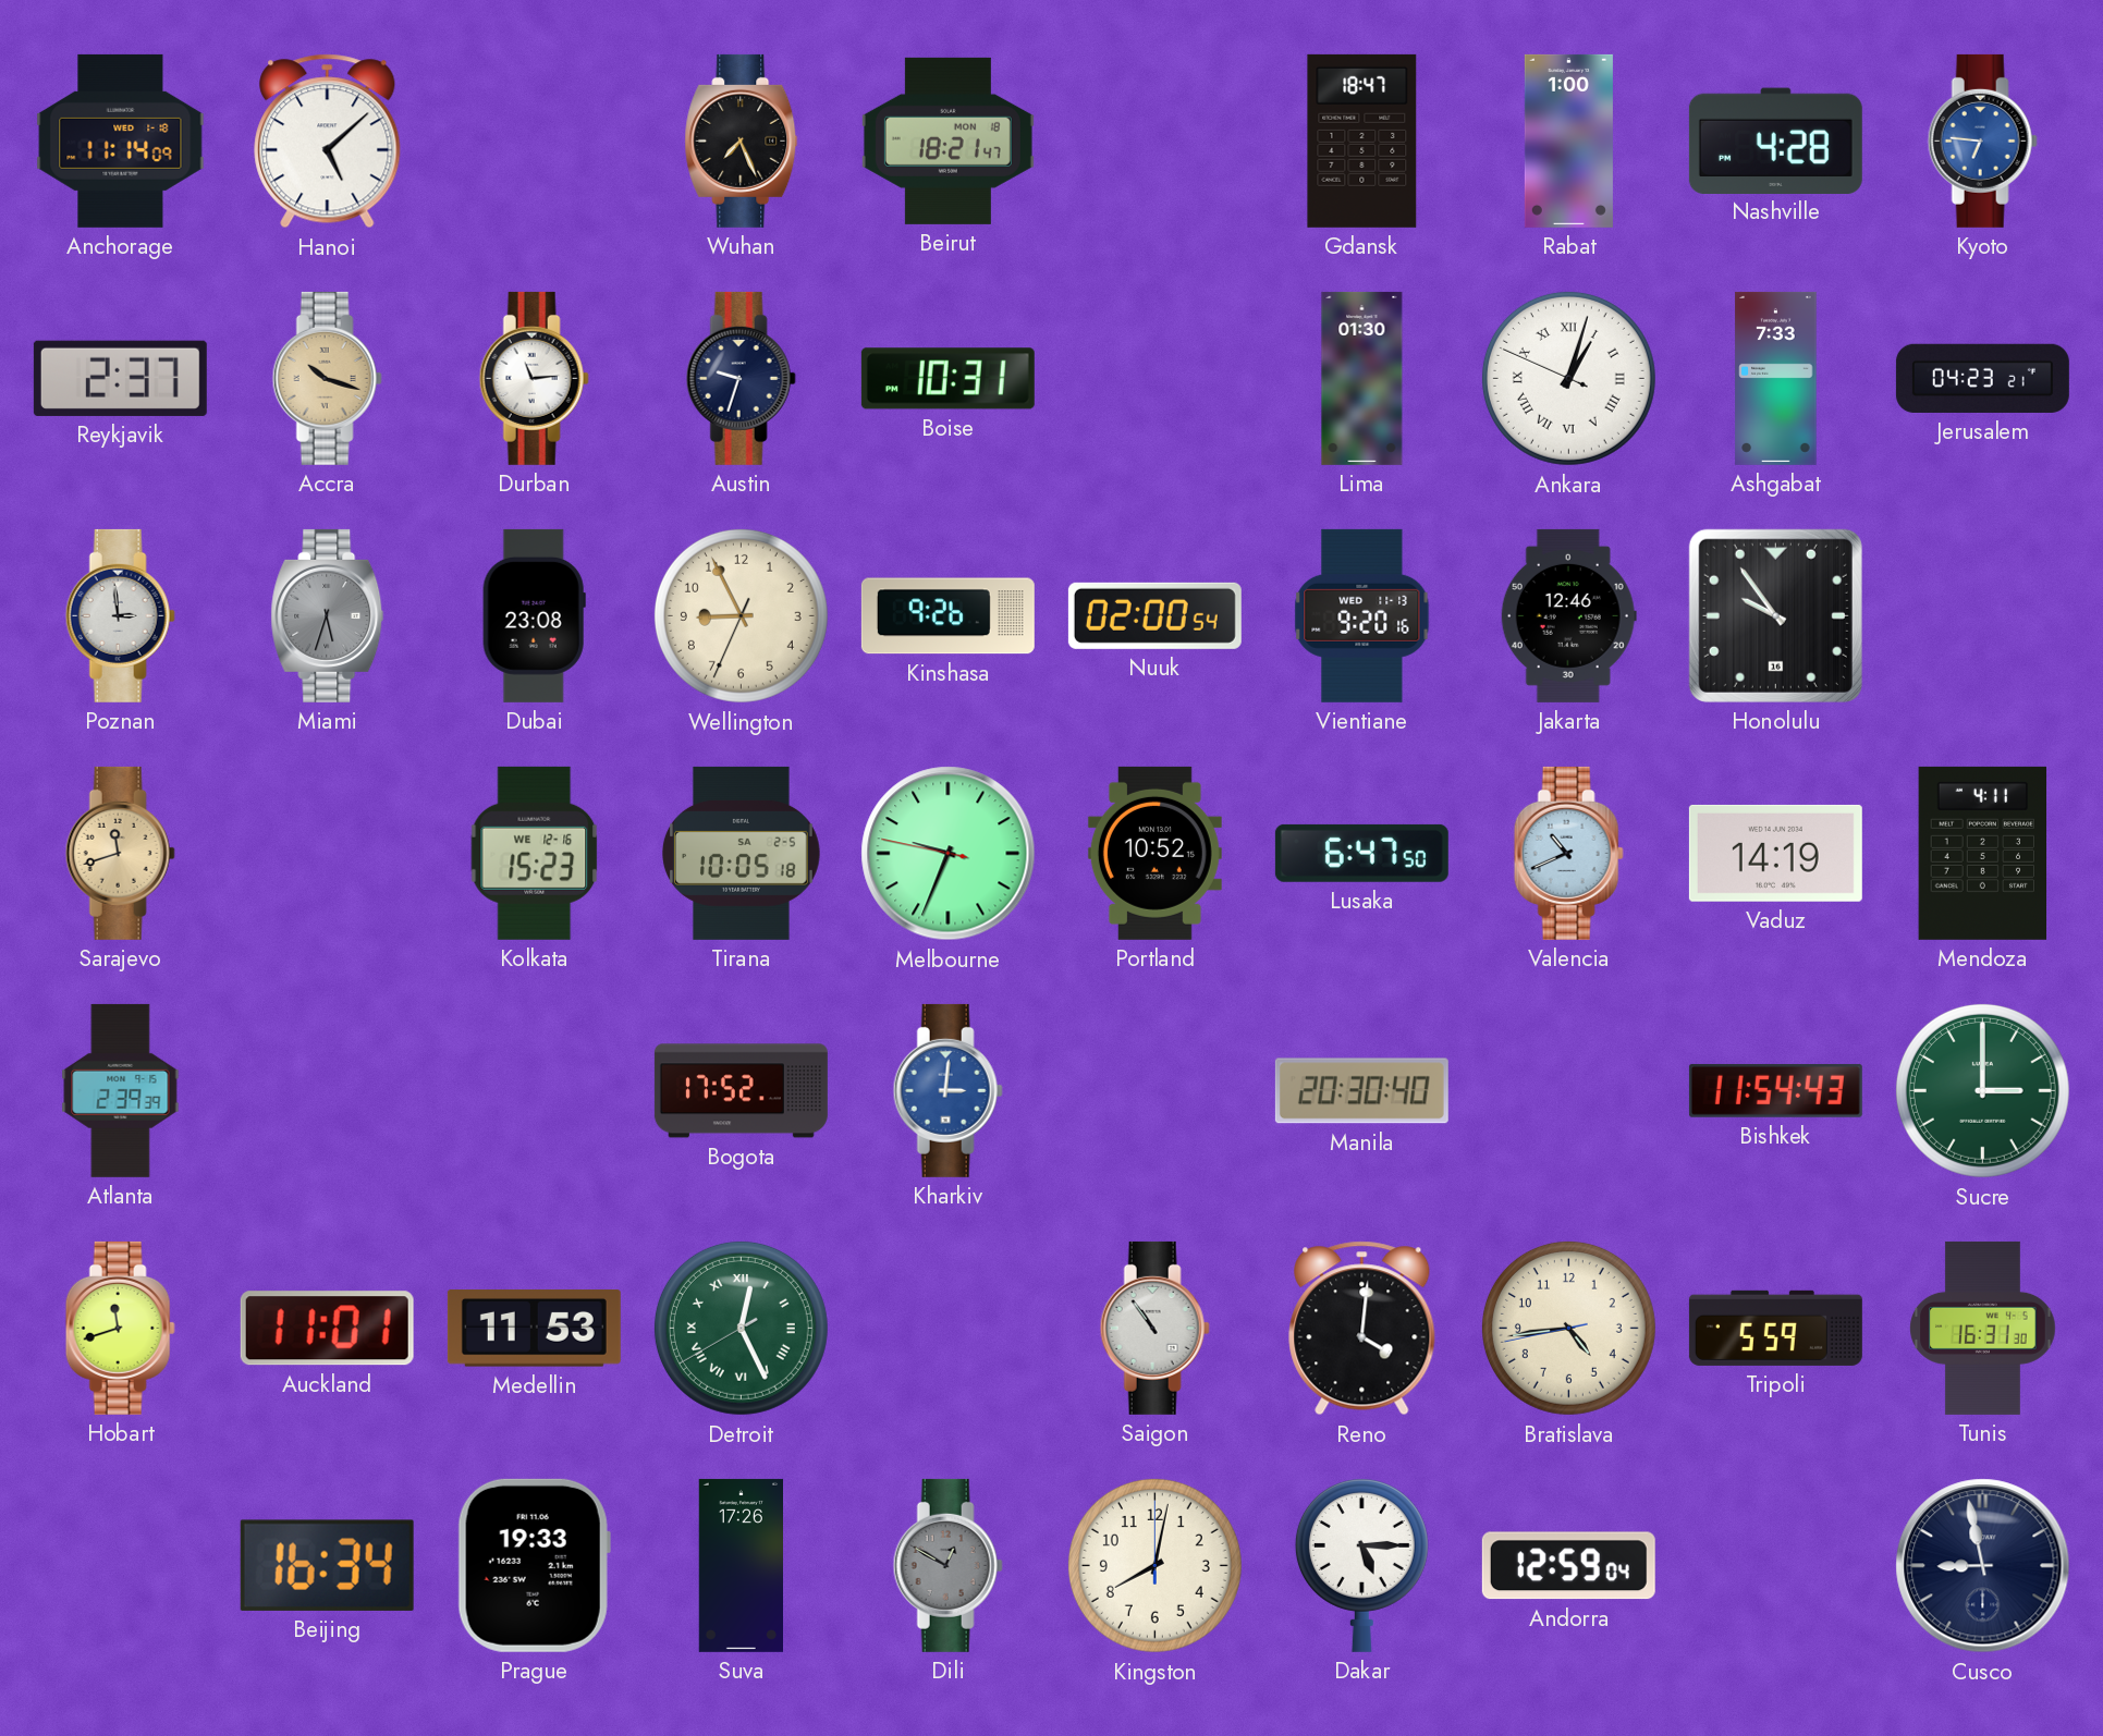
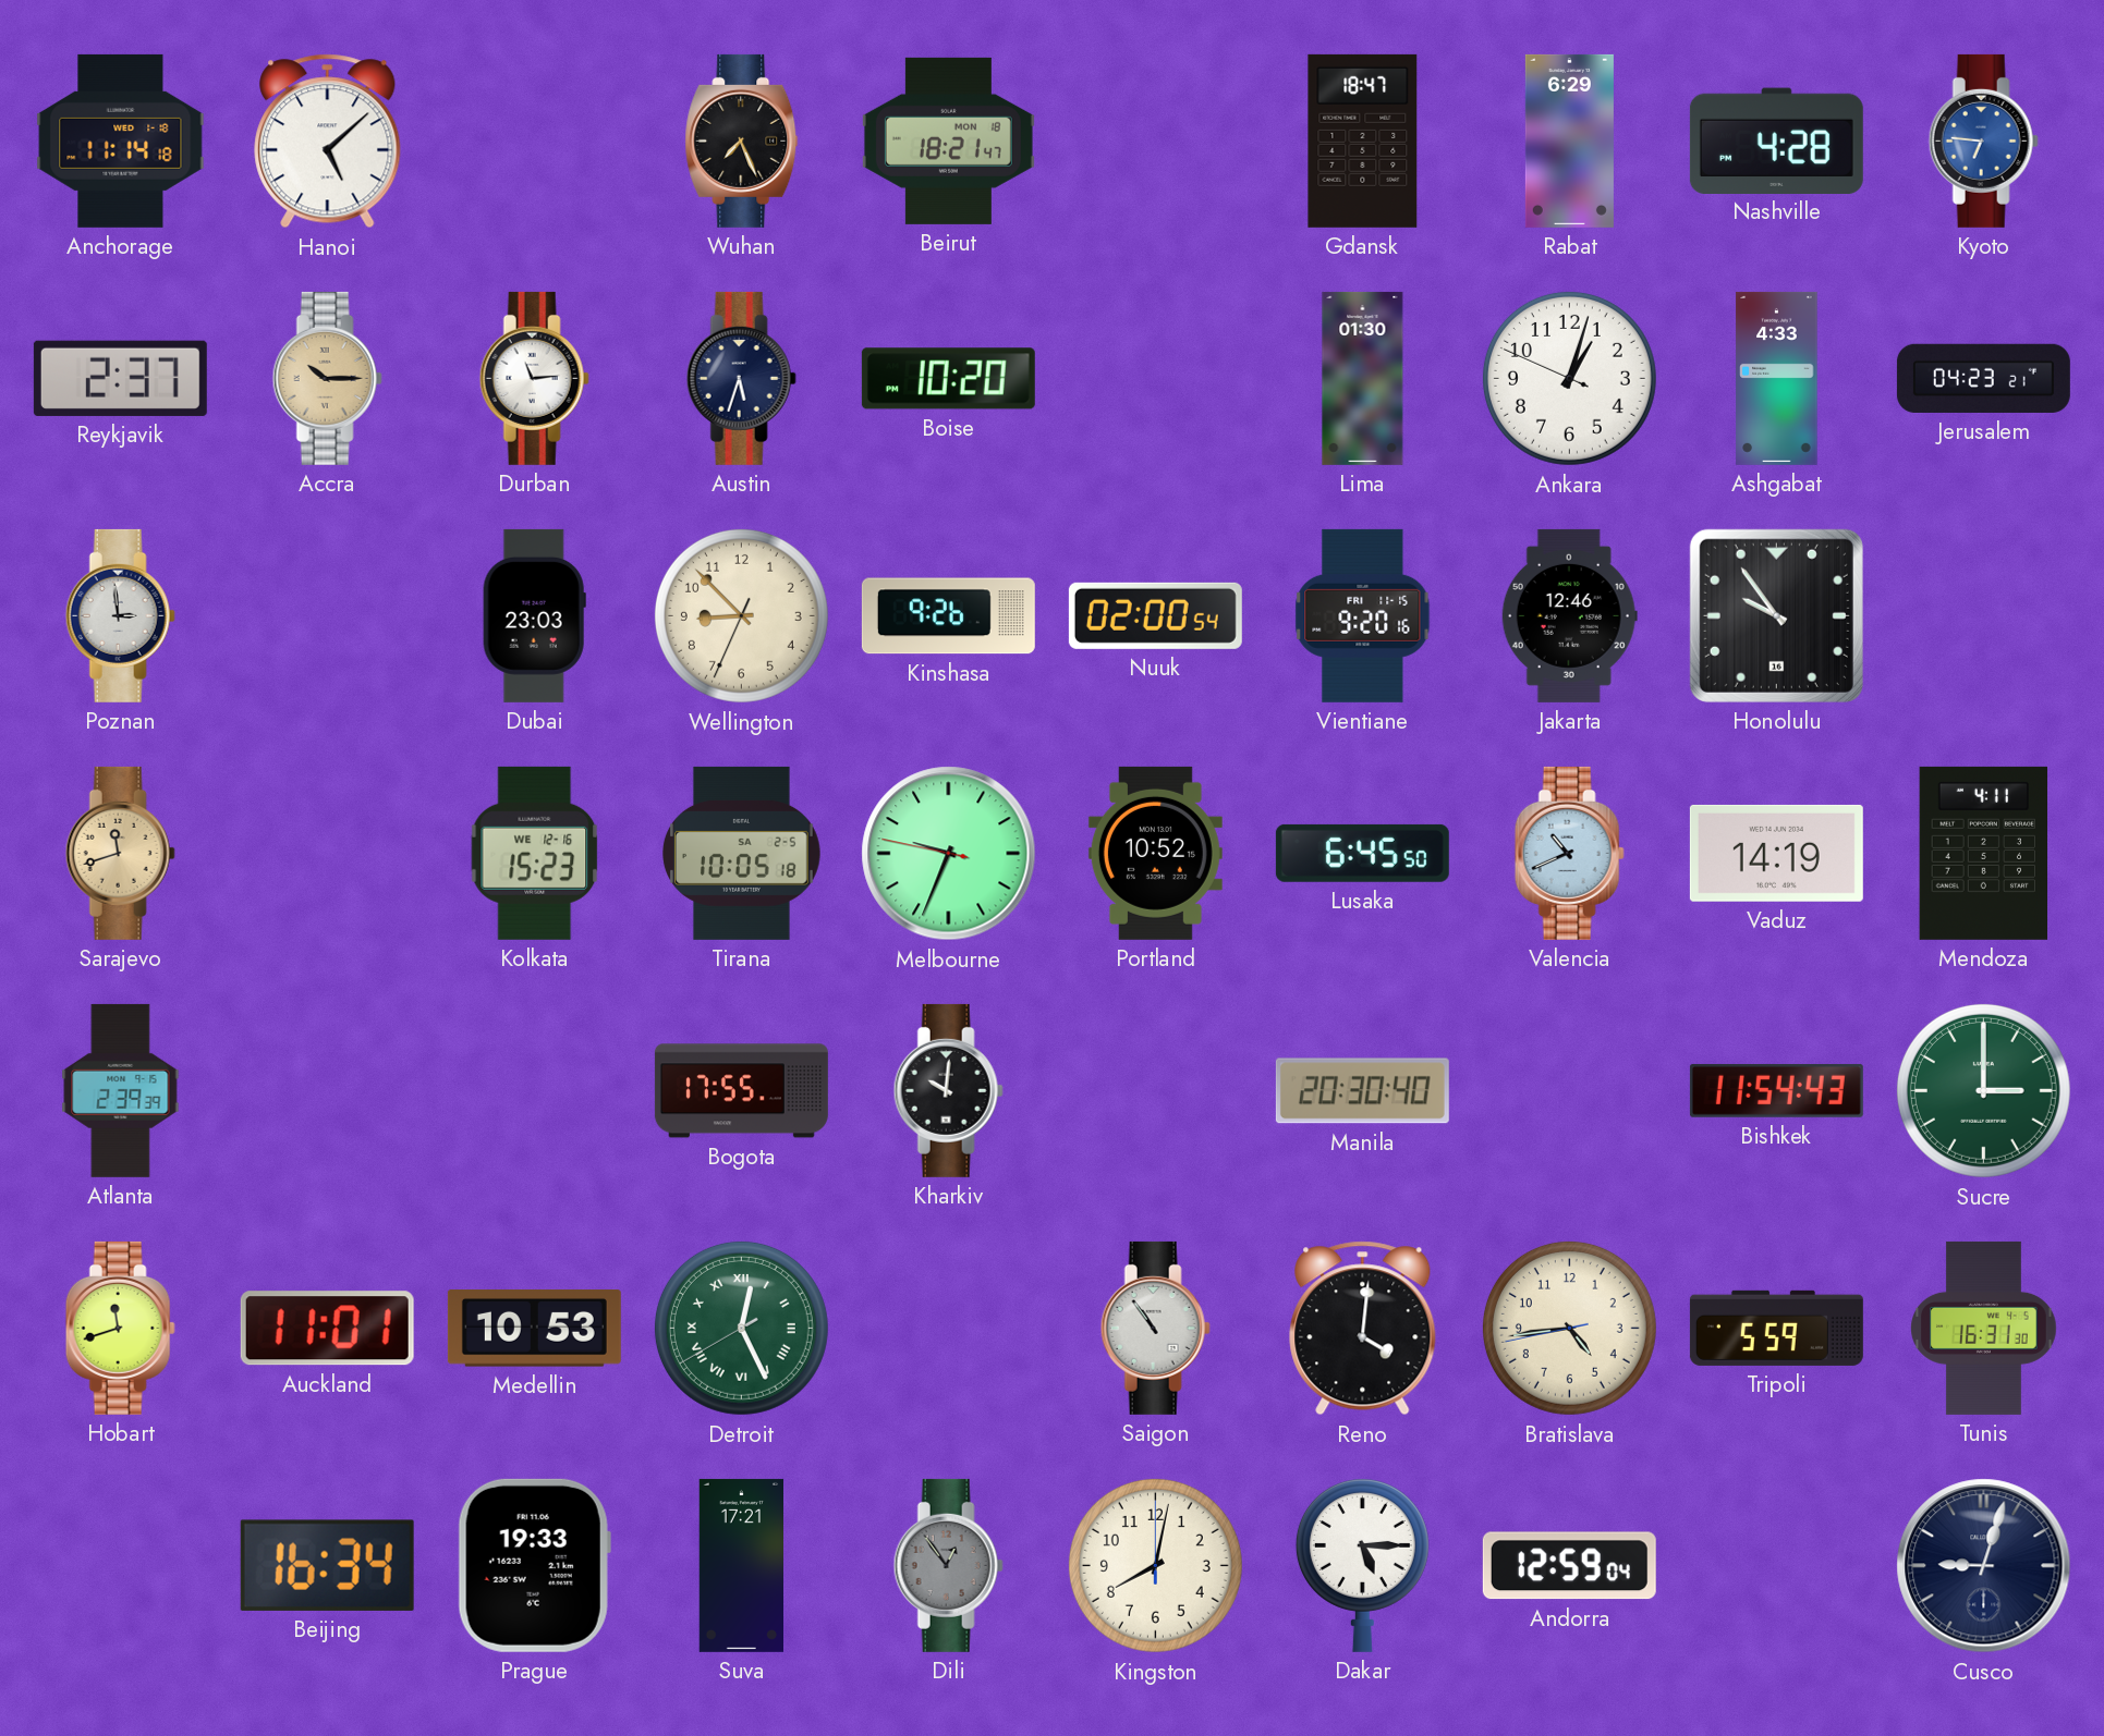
Anchorage: 11:14:09 -> 11:14:18 (121, 140)
Rabat: 1:00 -> 6:29 (1569, 140)
Accra: 10:18 -> 10:15 (327, 378)
Austin: 9:33 -> 5:33 (741, 378)
Boise: 10:31 -> 10:20 (948, 379)
Ankara numerals: Roman -> Arabic (1569, 378)
Ashgabat: 7:33 -> 4:33 (1777, 378)
Miami: 5:33 -> none (328, 615)
Dubai: 23:08 -> 23:03 (534, 615)
Wellington: 8:55 -> 8:52 (741, 615)
Vientiane date: WED 11-13 -> FRI 11-15 (1363, 615)
Lusaka: 6:47 -> 6:45 (1362, 853)
Bogota: 17:52 -> 17:55 (741, 1091)
Kharkiv: 3:01 -> 10:01 (948, 1090)
Kharkiv dial: blue -> black (948, 1090)
Medellin: 11:53 -> 10:53 (534, 1329)
Suva: 17:26 -> 17:21 (741, 1565)
Dili: 12:50 -> 12:54 (948, 1565)
Cusco: 8:58 -> 9:03 (1984, 1566)
